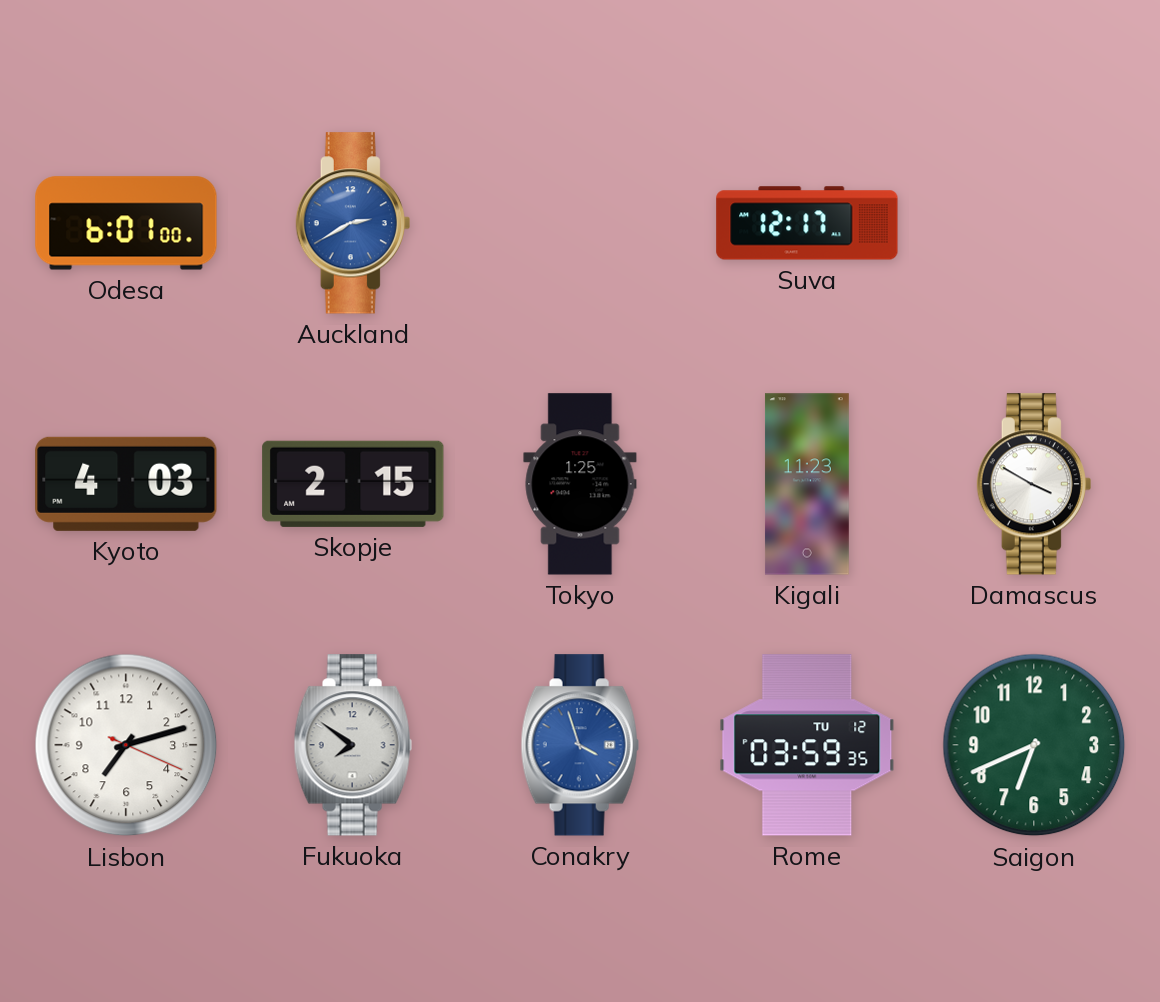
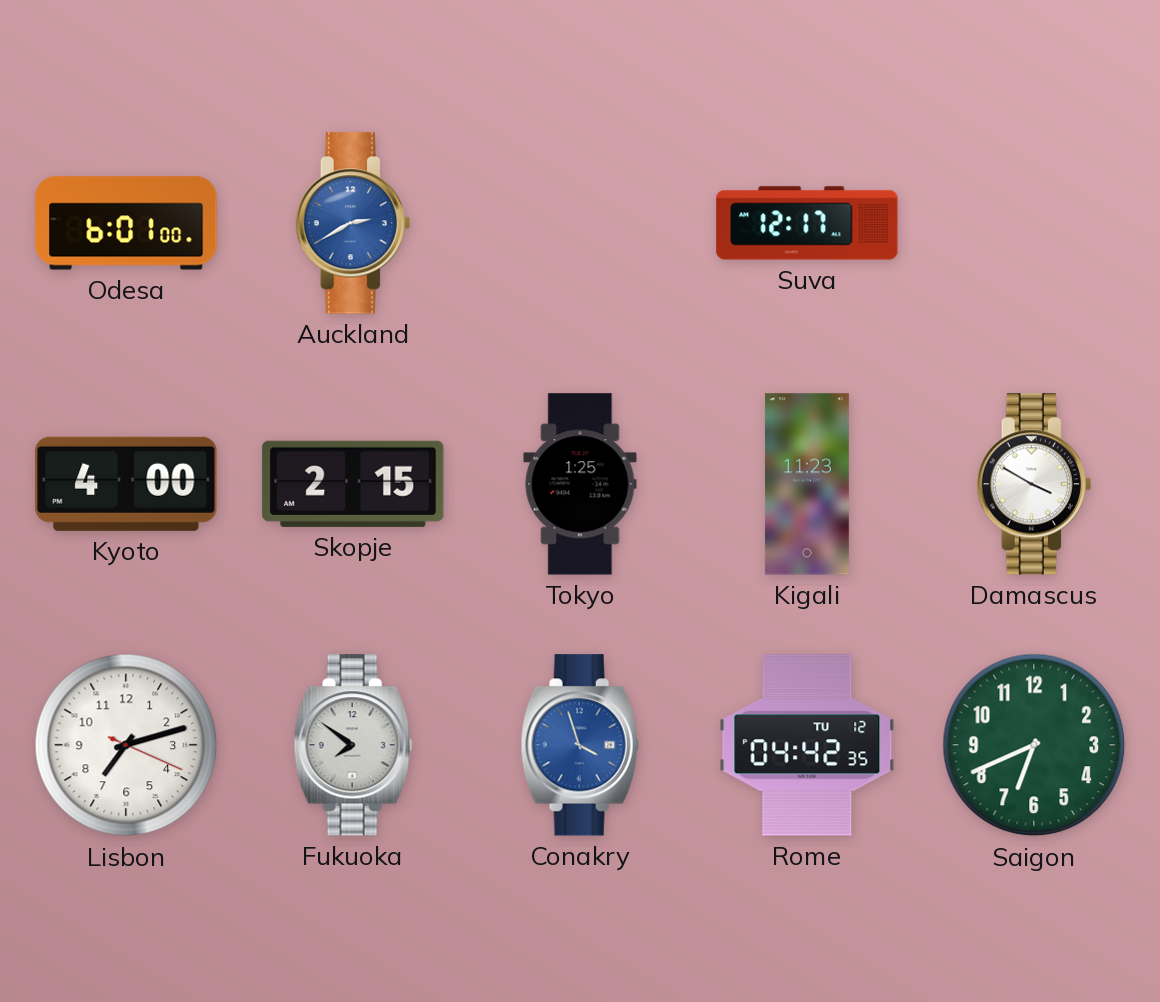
Kyoto: 4:03 -> 4:00 (126, 484)
Rome: 03:59 -> 04:42 (807, 745)
